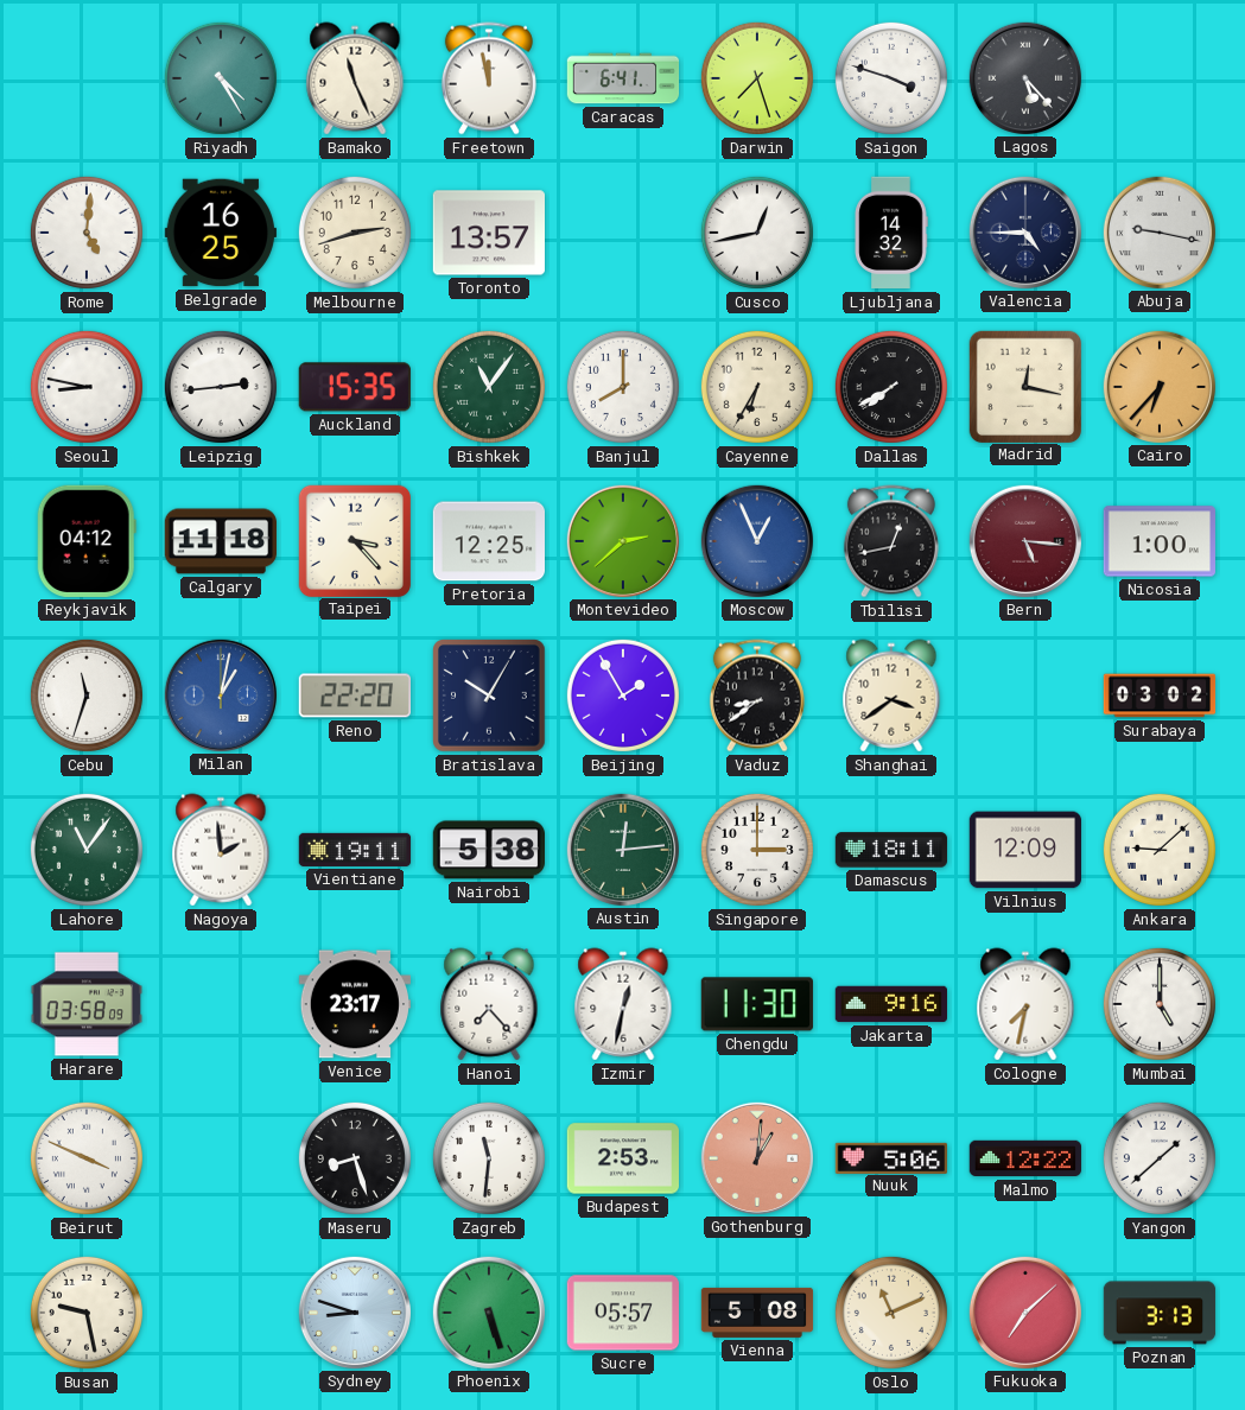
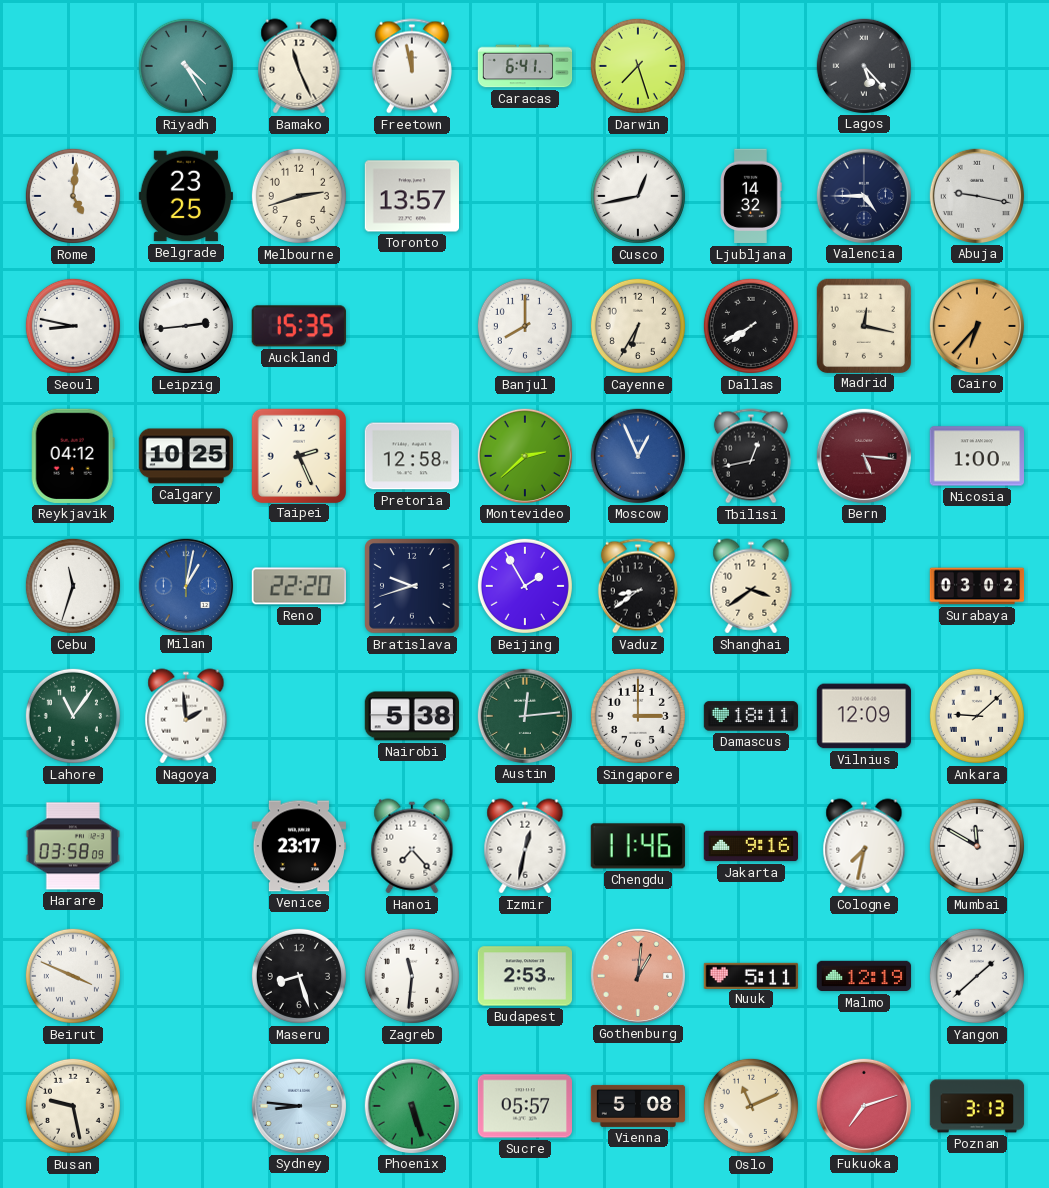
Saigon: 3:48 -> none (891, 78)
Belgrade: 16:25 -> 23:25 (185, 196)
Bishkek: 11:06 -> none (489, 387)
Calgary: 11:18 -> 10:25 (186, 456)
Taipei: 3:23 -> 2:26 (298, 455)
Pretoria: 12:25 -> 12:58 (411, 456)
Bratislava: 10:05 -> 9:42 (412, 586)
Vientiane: 19:11 -> none (355, 850)
Chengdu: 11:30 -> 11:46 (638, 846)
Mumbai: 5:00 -> 11:50 (977, 846)
Nuuk: 5:06 -> 5:11 (751, 975)
Malmo: 12:22 -> 12:19 (864, 976)
Sydney: 8:48 -> 8:46 (298, 1105)
Fukuoka: 7:08 -> 7:12 (863, 1105)
